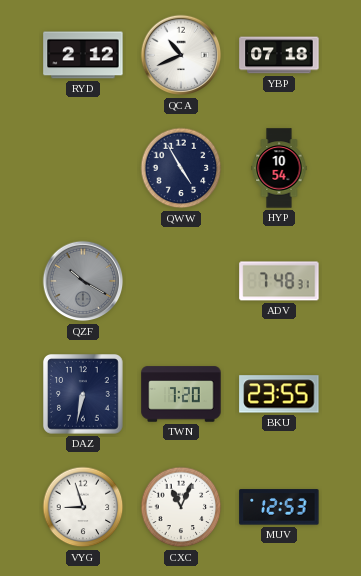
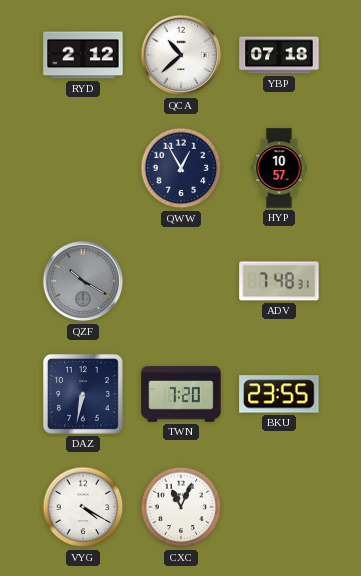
QCA: 10:41 -> 10:38 (181, 55)
QWW: 4:55 -> 12:55 (181, 168)
HYP: 10:54 -> 10:57 (279, 168)
VYG: 8:57 -> 4:20 (83, 507)
MUV: 12:53 -> none (279, 507)
